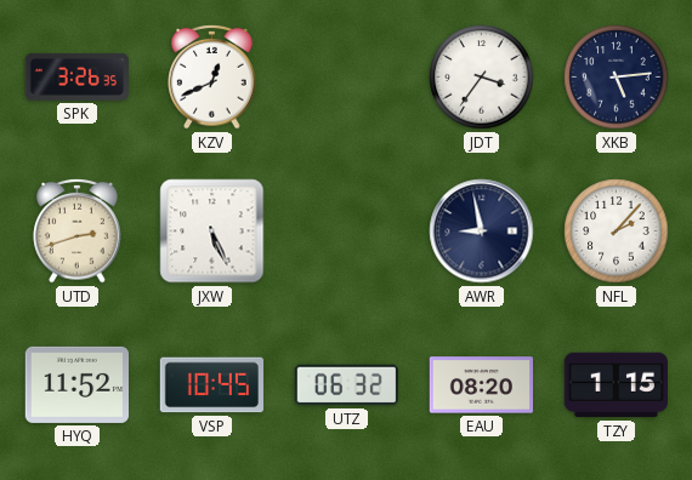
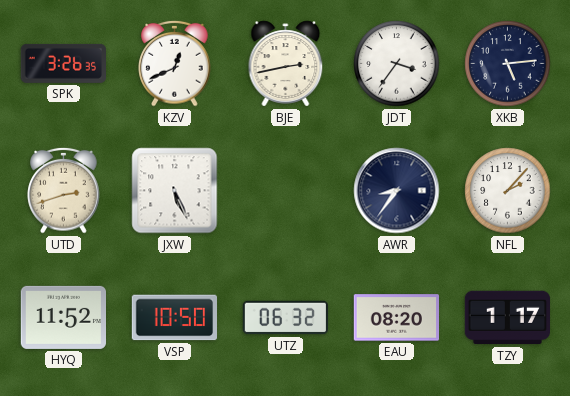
BJE: none -> 2:43 (286, 64)
AWR: 8:58 -> 8:36 (397, 191)
VSP: 10:45 -> 10:50 (175, 318)
TZY: 1:15 -> 1:17 (507, 318)
